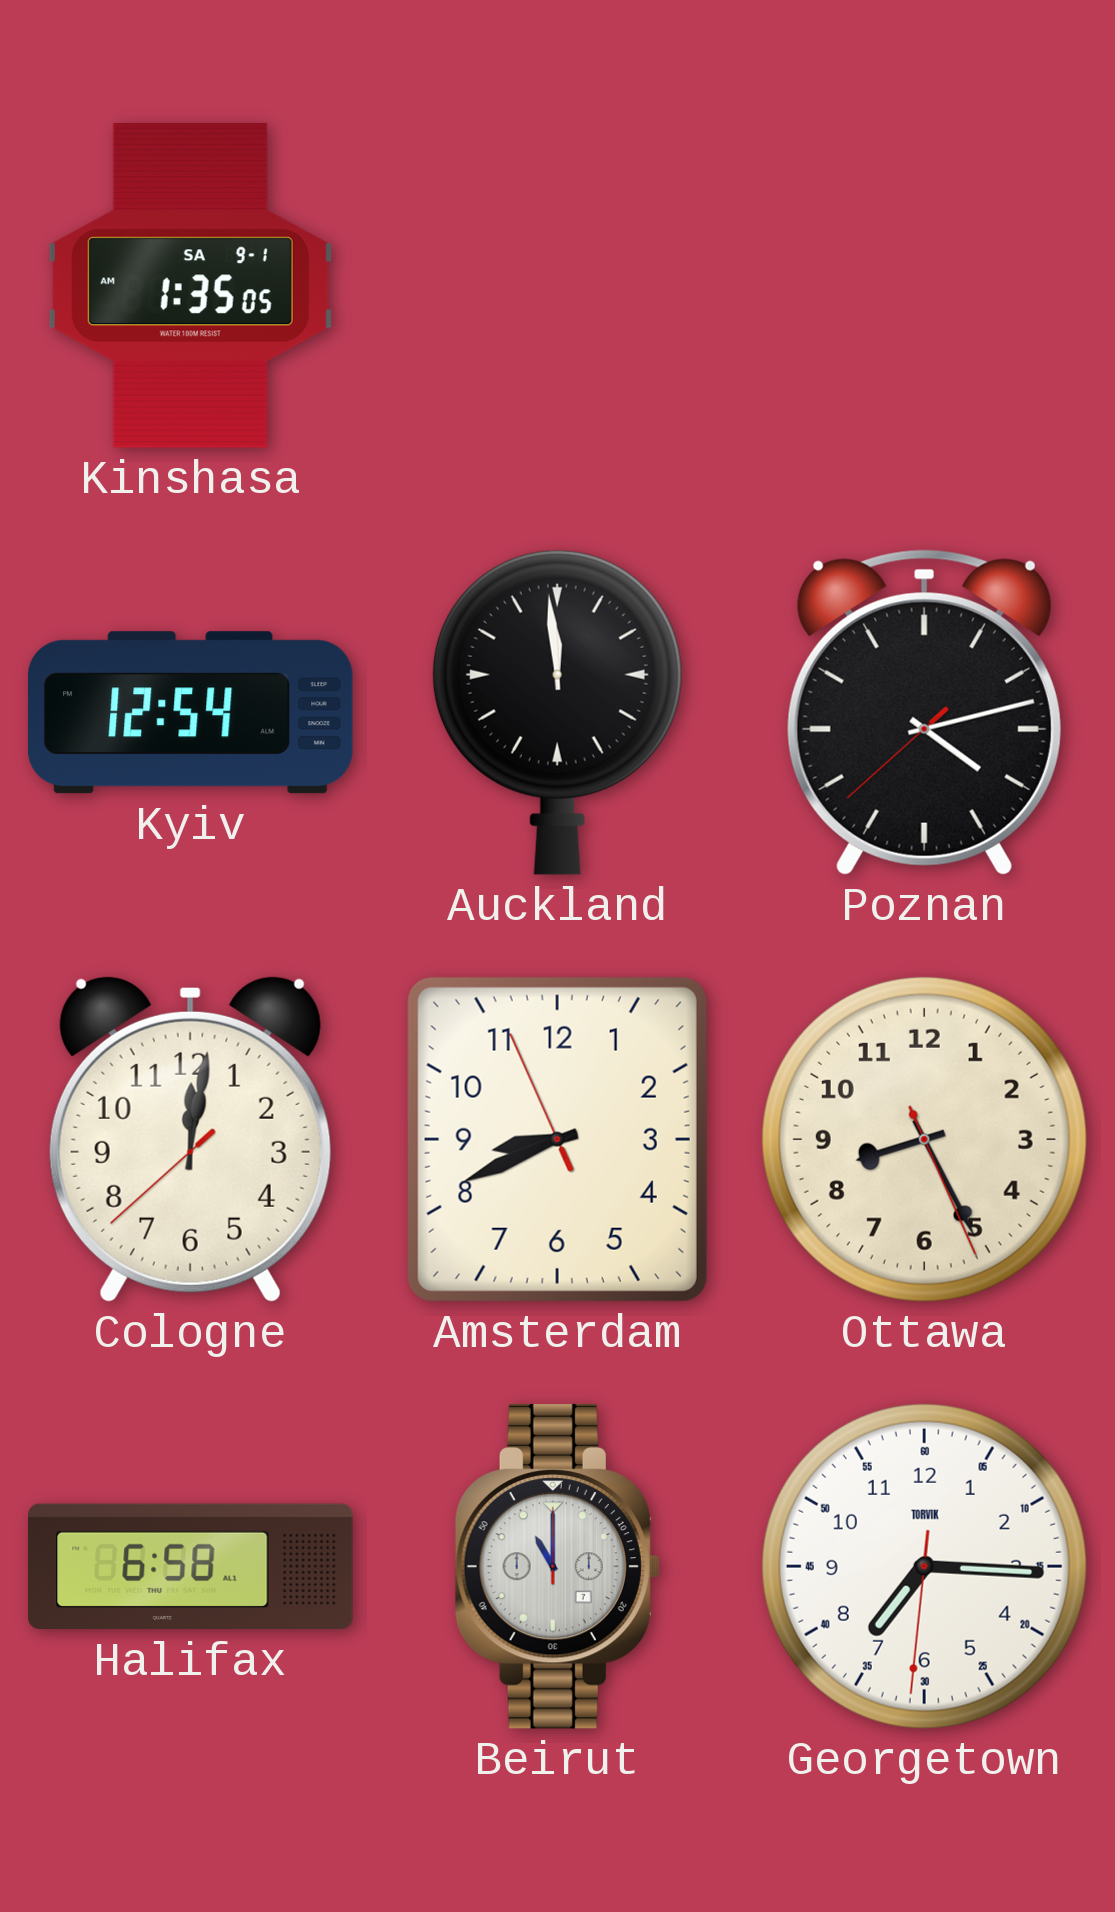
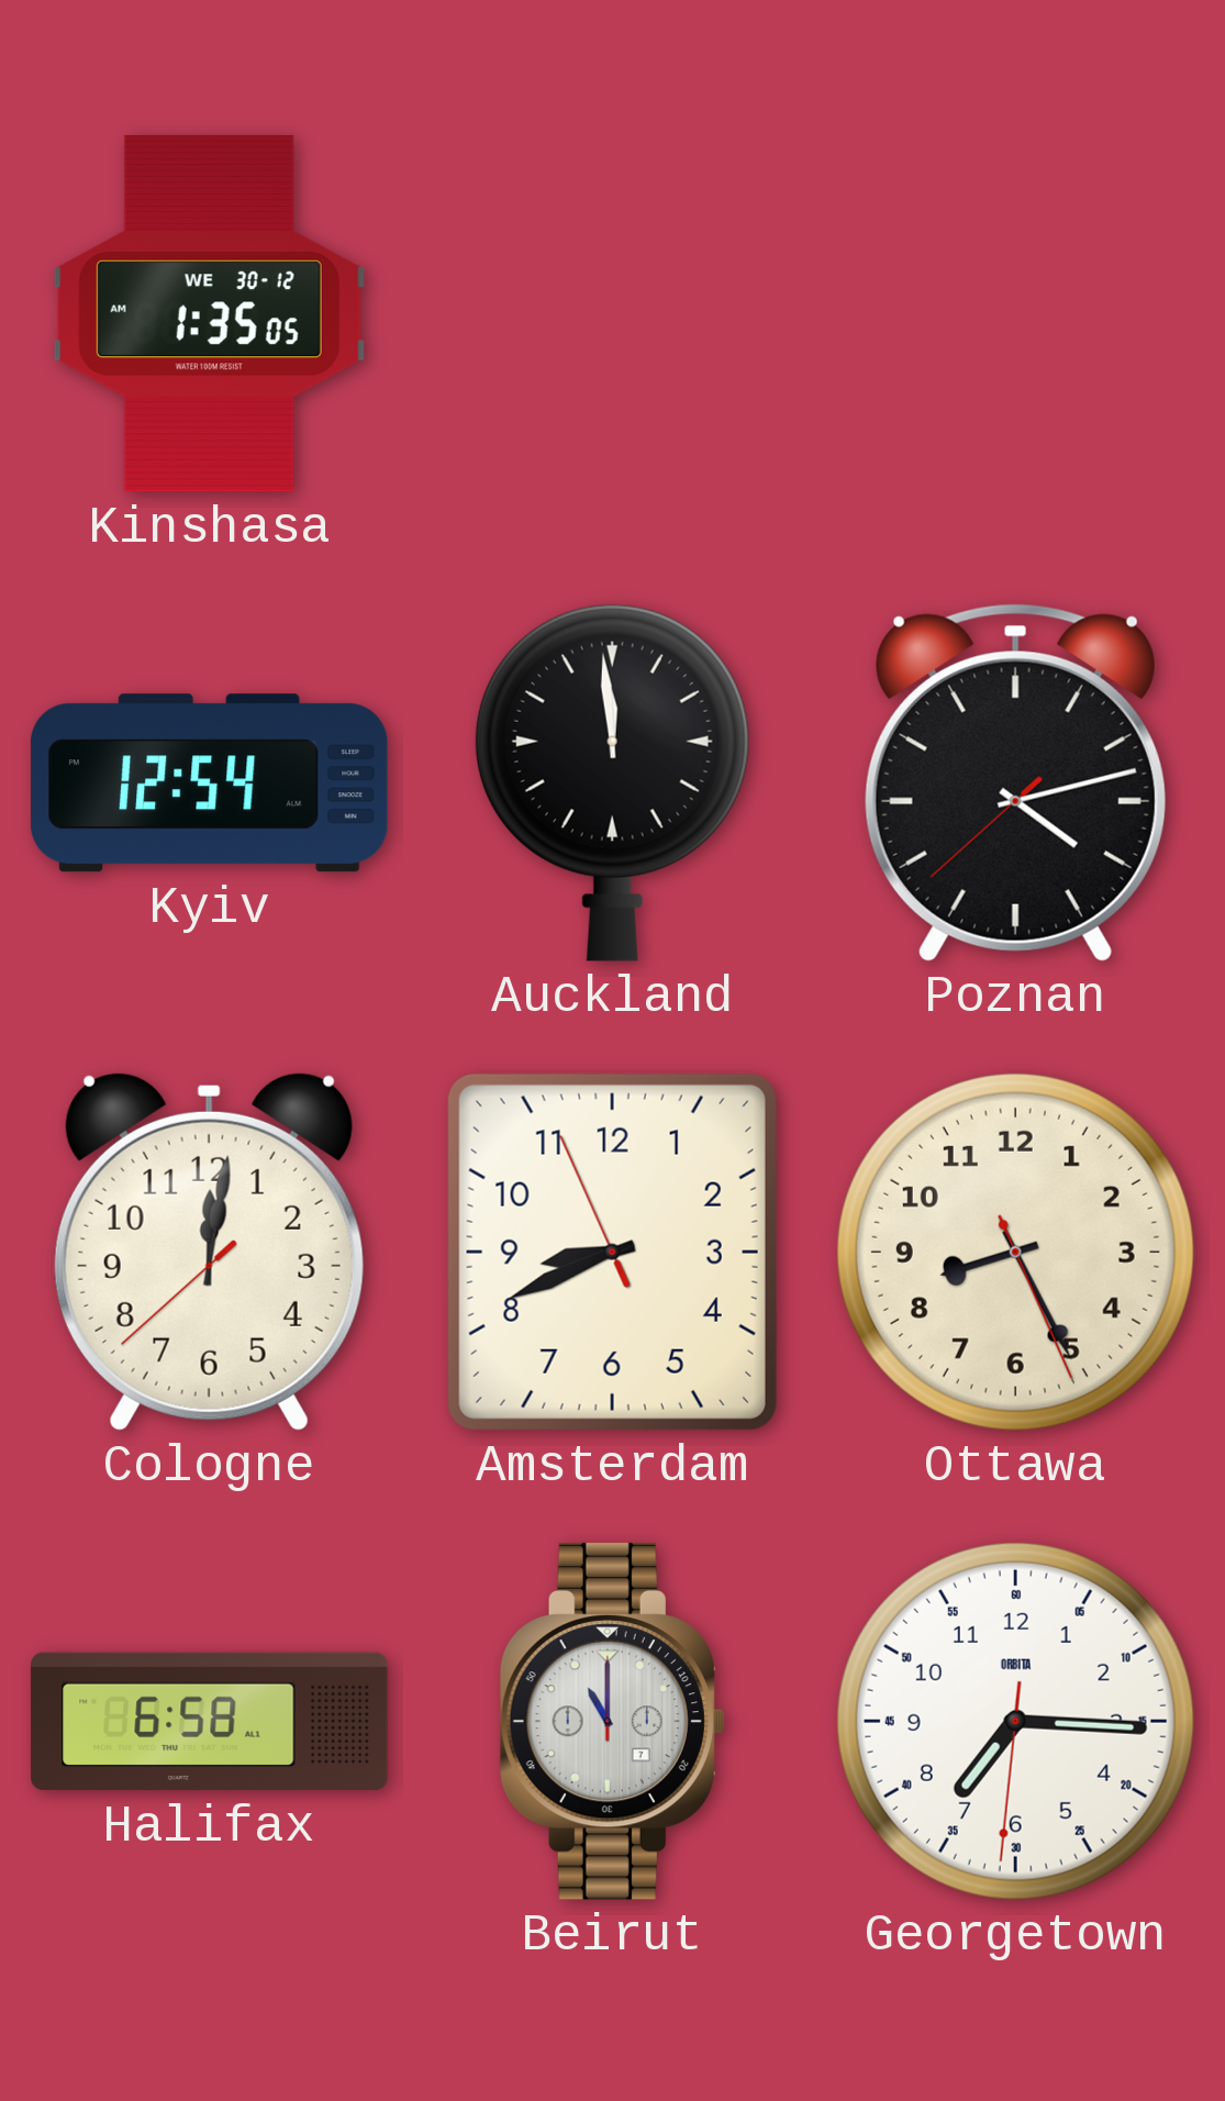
Kinshasa date: SA 9-1 -> WE 30-12 (209, 313)
Georgetown brand: TORVIK -> ORBITA (1015, 1721)
